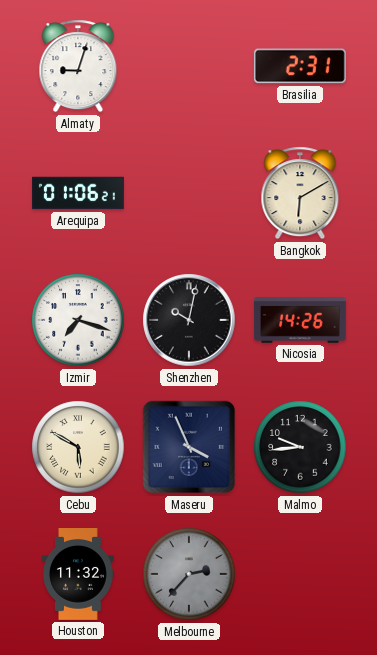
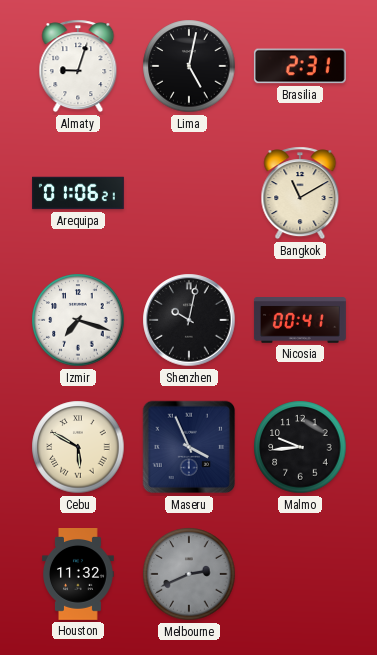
Lima: none -> 5:02 (189, 66)
Bangkok: 6:10 -> 11:10 (300, 193)
Nicosia: 14:26 -> 00:41 (300, 321)
Melbourne: 2:37 -> 2:41 (189, 574)
